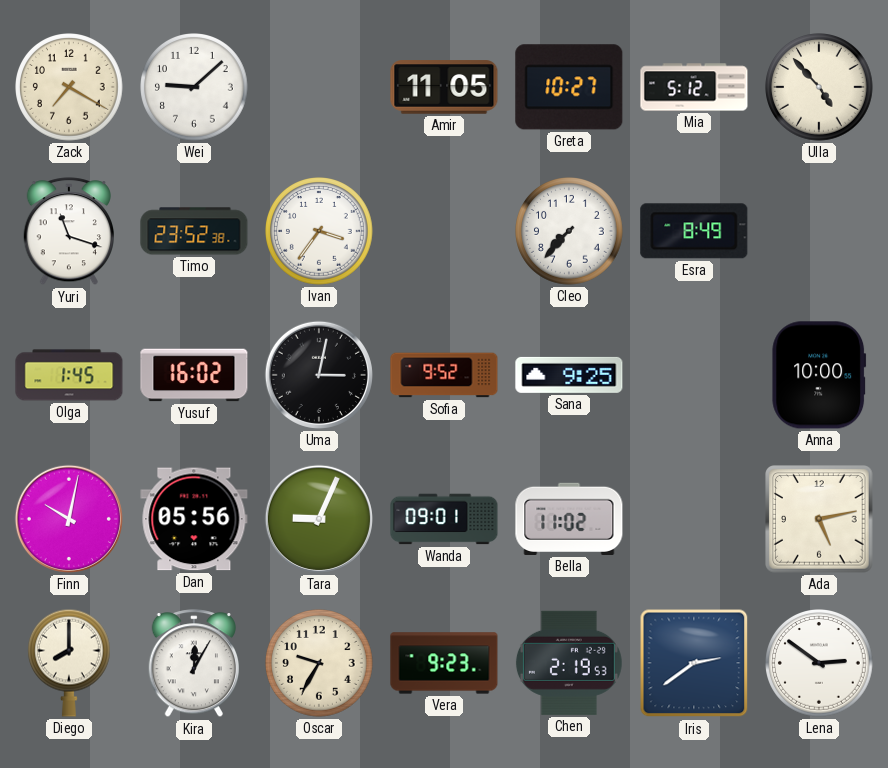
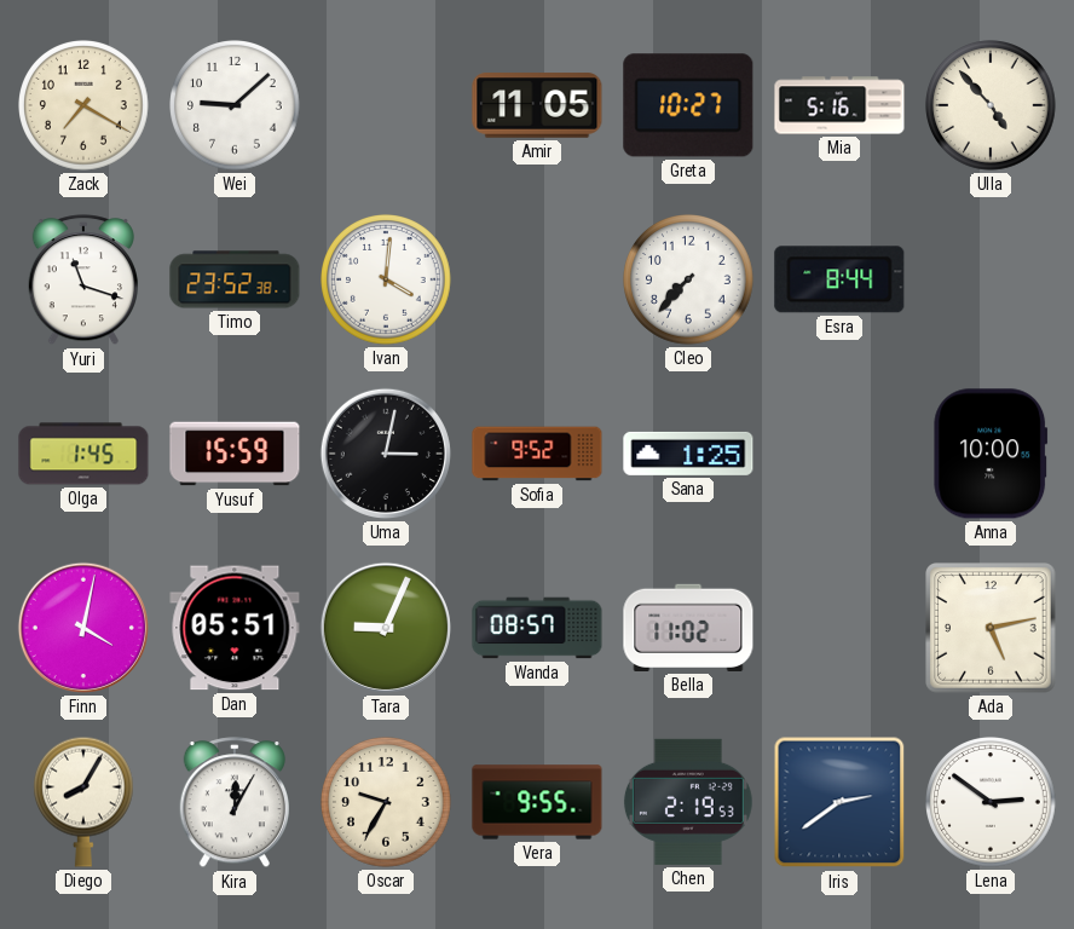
Mia: 5:12 -> 5:16 (839, 105)
Ivan: 3:36 -> 4:01 (387, 281)
Esra: 8:49 -> 8:44 (839, 279)
Yusuf: 16:02 -> 15:59 (235, 454)
Sana: 9:25 -> 1:25 (688, 454)
Finn: 10:02 -> 4:02 (83, 628)
Dan: 05:56 -> 05:51 (235, 628)
Wanda: 09:01 -> 08:57 (537, 628)
Diego: 8:00 -> 8:05 (83, 802)
Vera: 9:23 -> 9:55 (537, 802)
